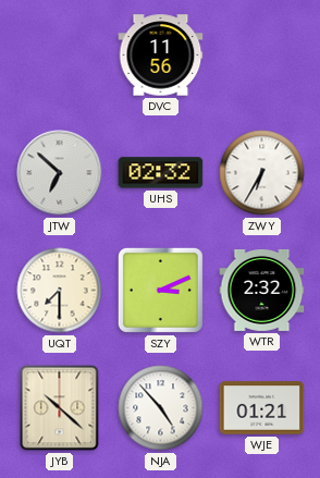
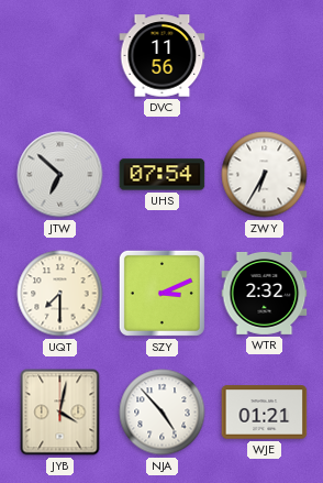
UHS: 02:32 -> 07:54 (163, 175)
JYB: 10:22 -> 4:02 (60, 413)
